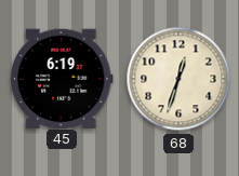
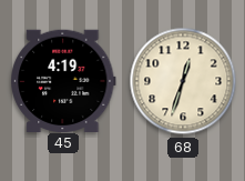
45: 6:19 -> 4:19 (63, 80)
